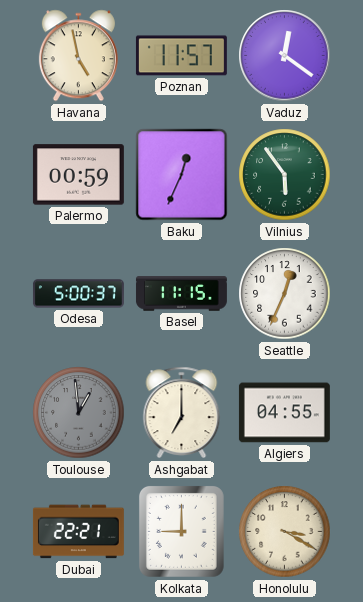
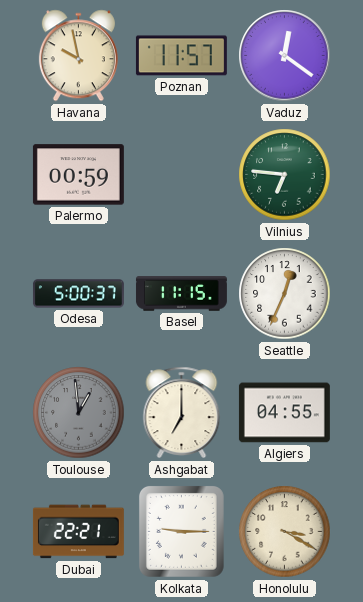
Havana: 4:58 -> 9:58 (78, 56)
Baku: 12:34 -> none (182, 175)
Vilnius: 5:54 -> 6:46 (285, 175)
Kolkata: 9:00 -> 9:15 (181, 531)
